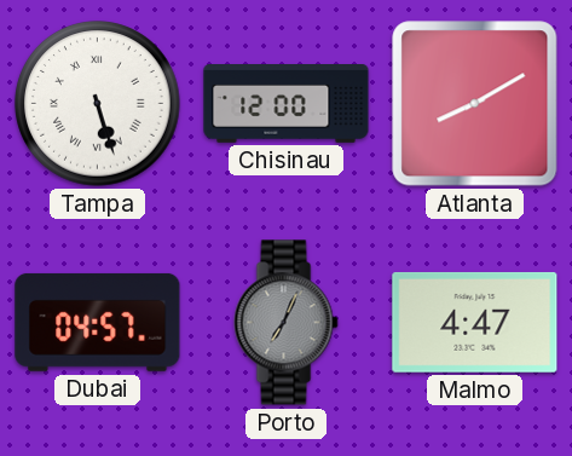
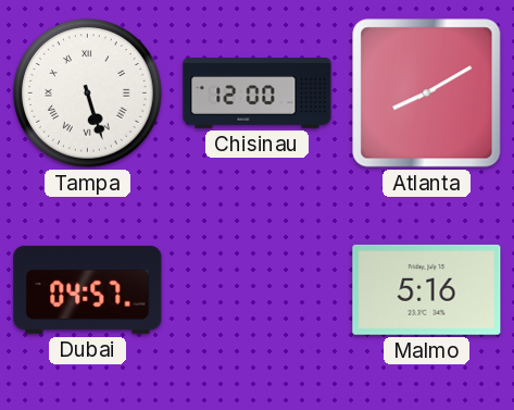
Porto: 7:04 -> none (287, 323)
Malmo: 4:47 -> 5:16 (427, 289)
